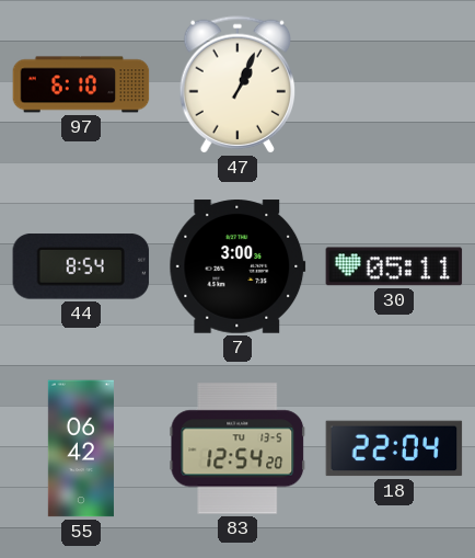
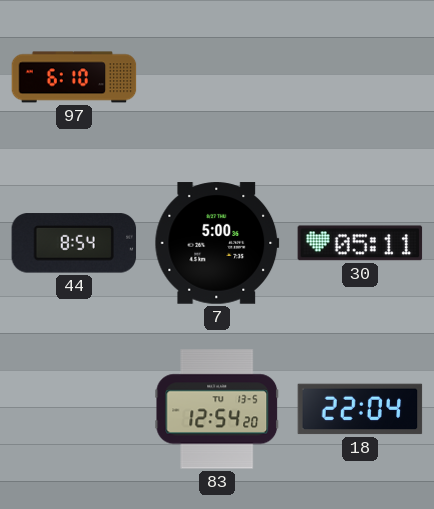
47: 1:04 -> none (236, 84)
7: 3:00 -> 5:00 (217, 243)
55: 06:42 -> none (81, 448)
